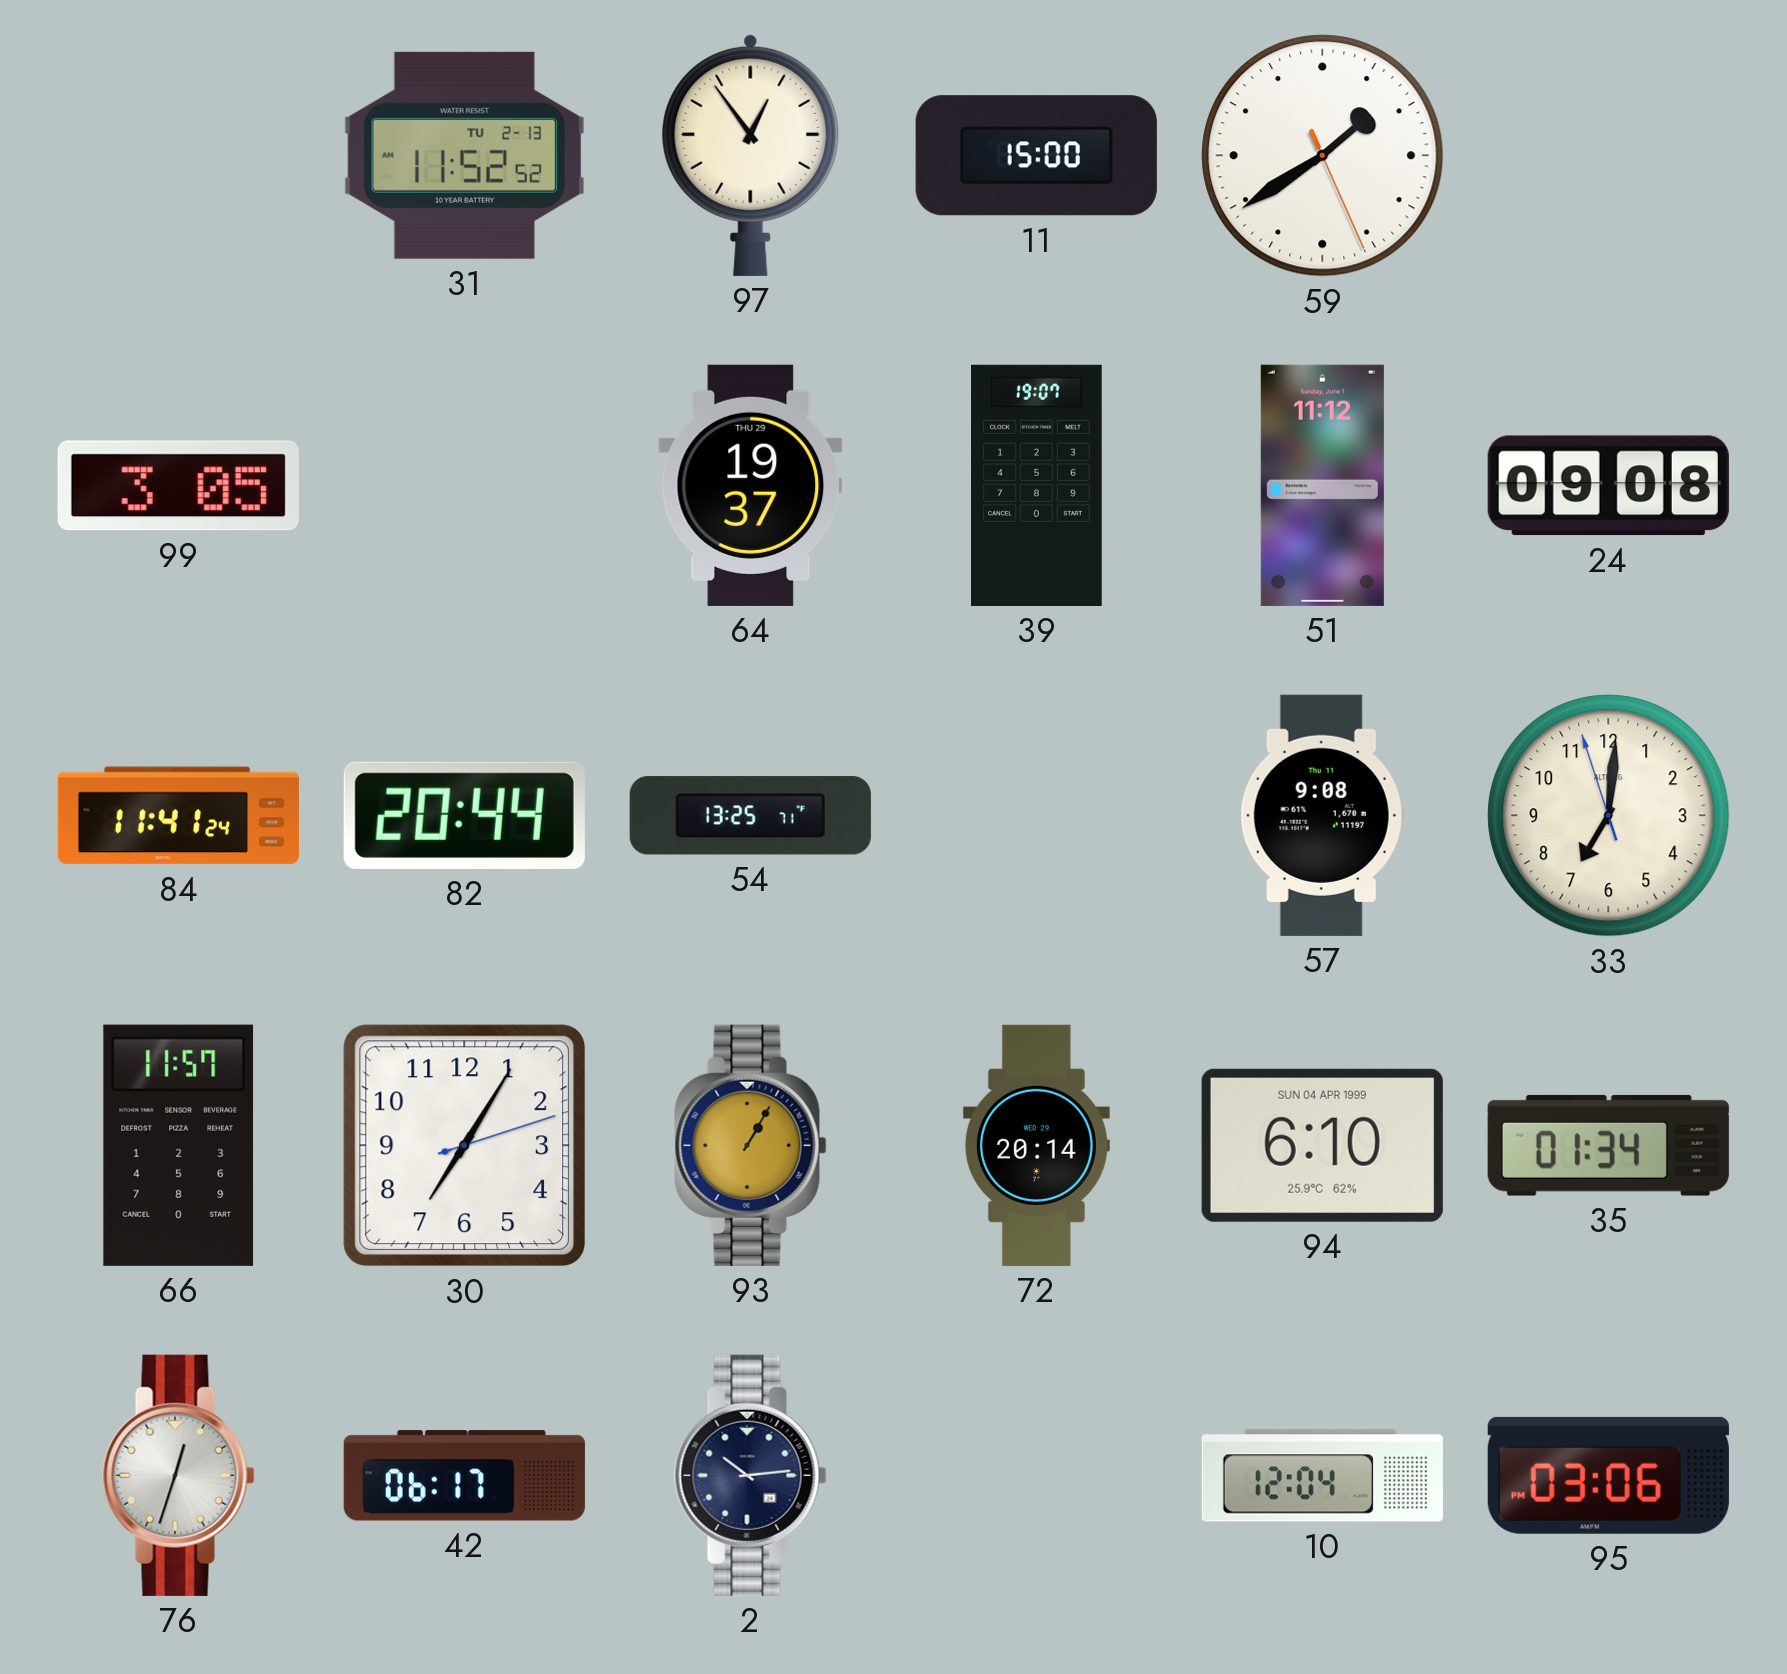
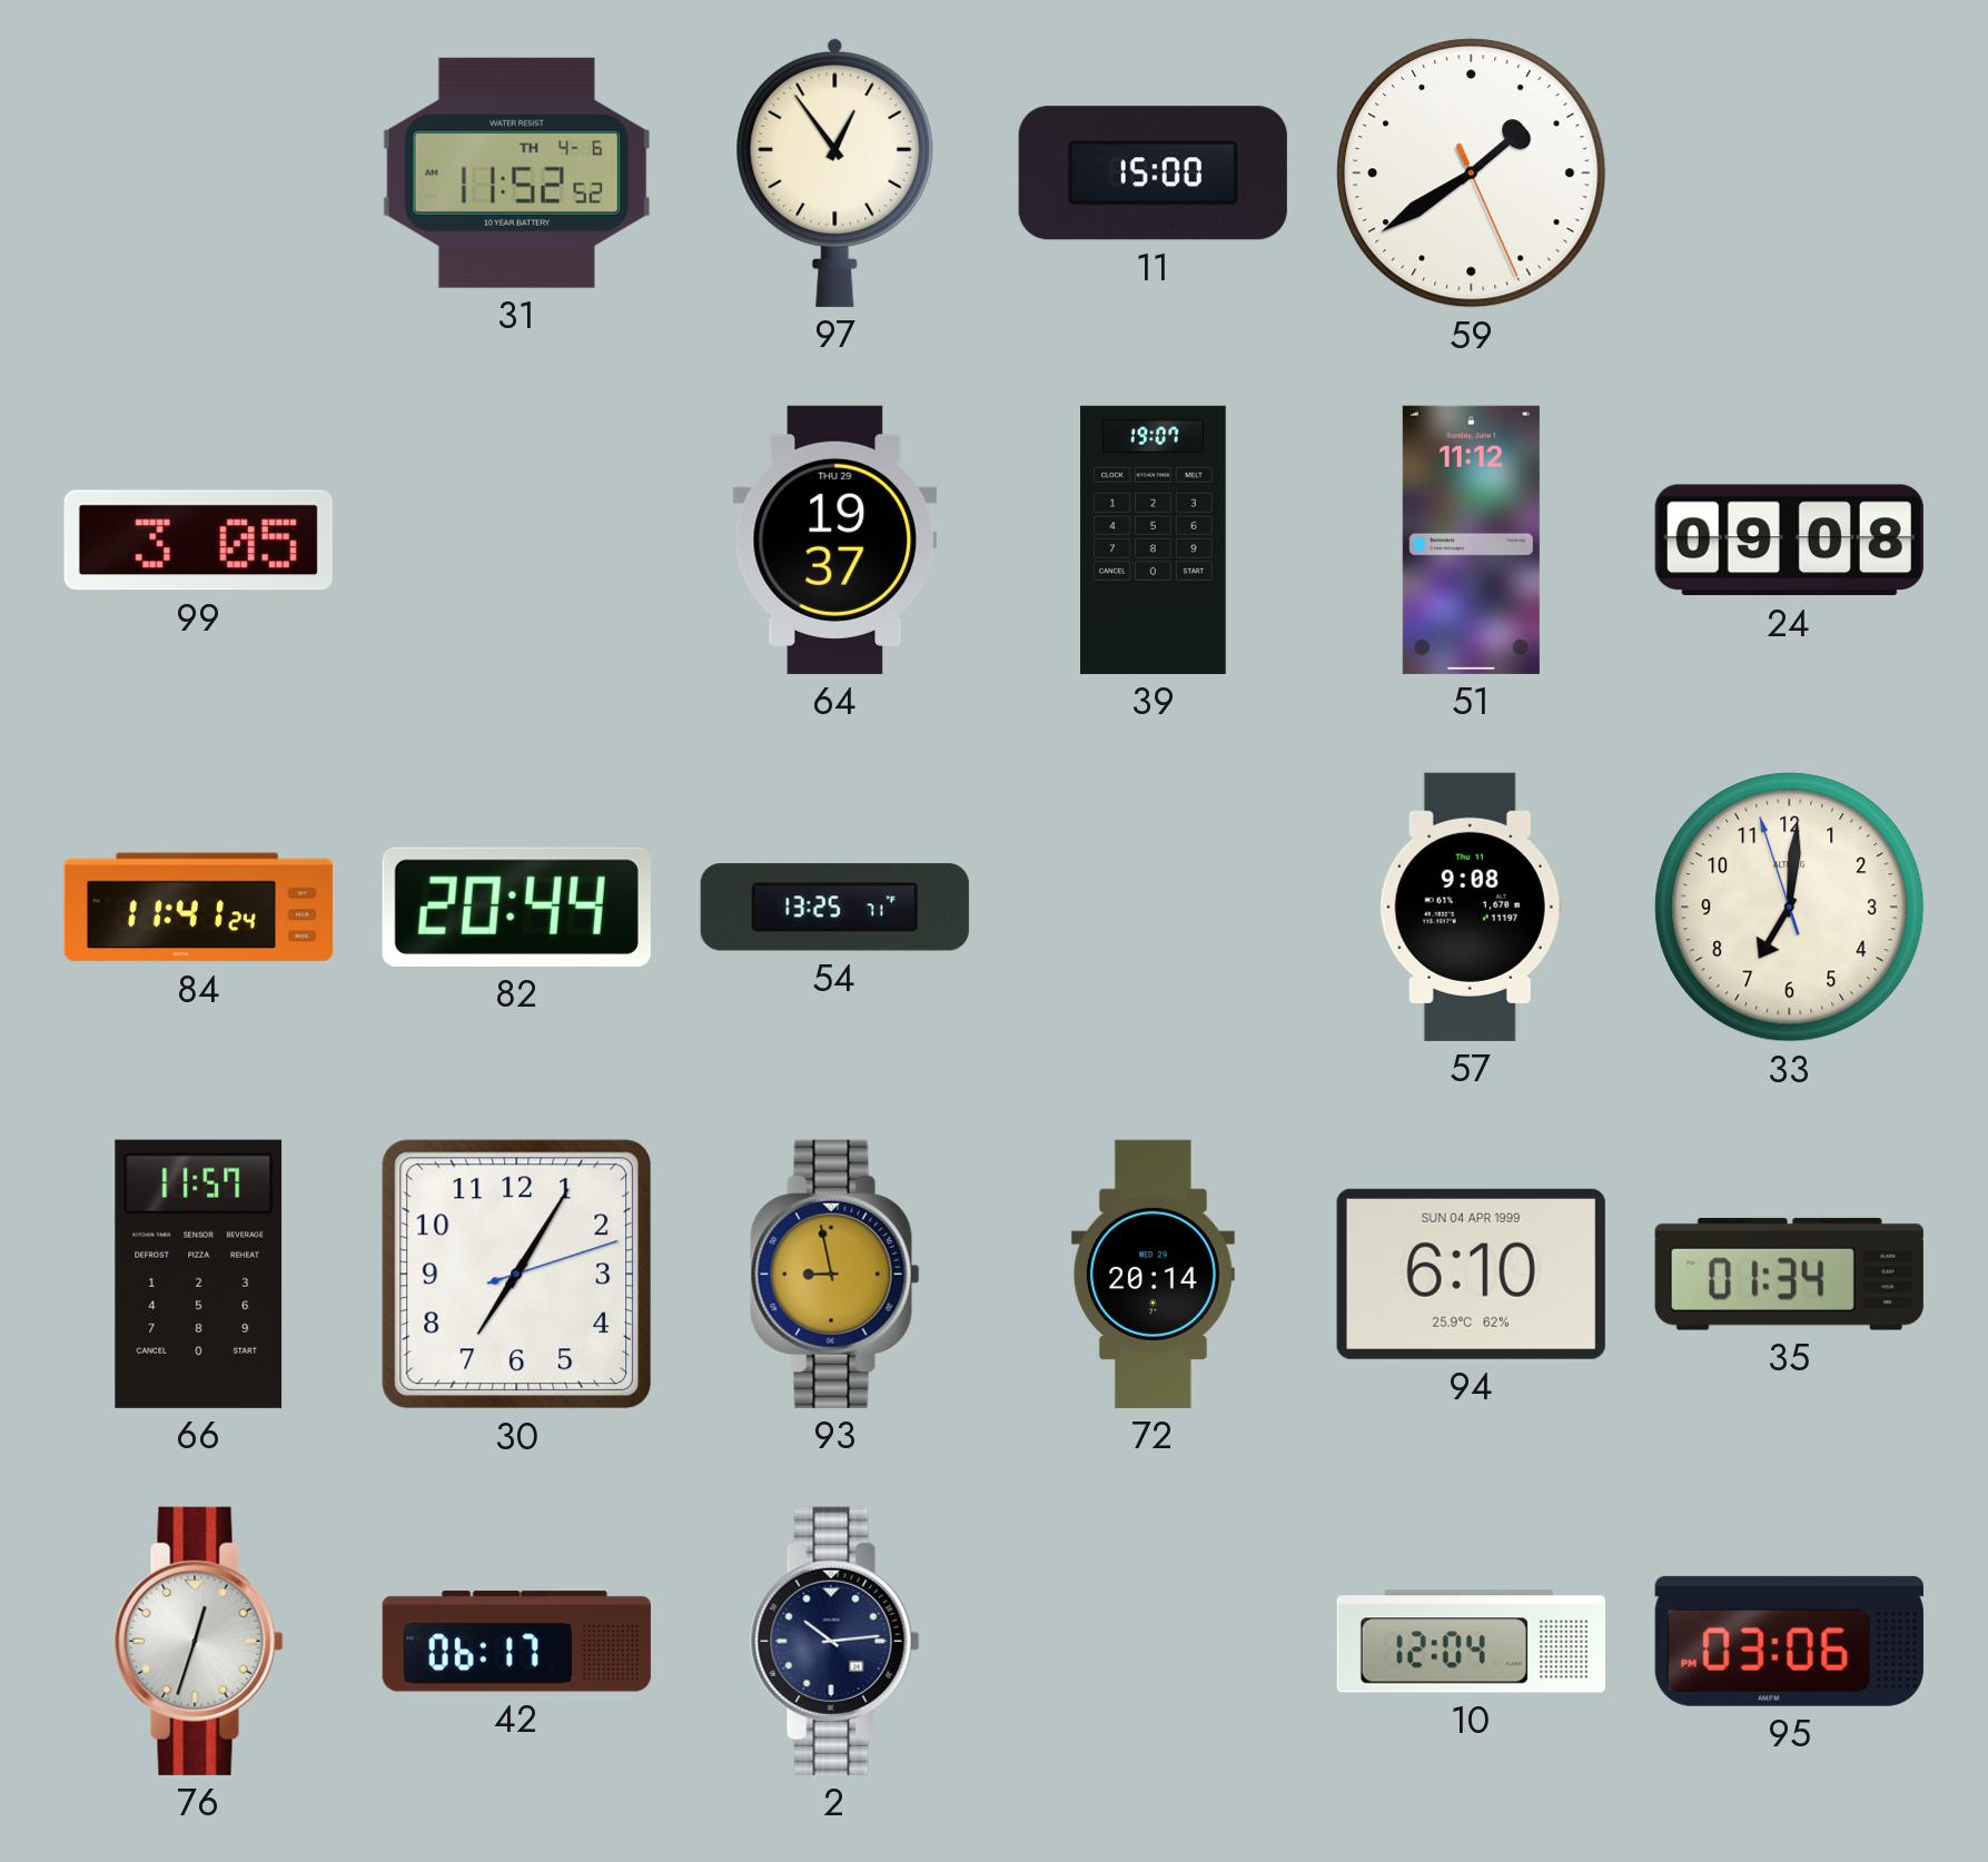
31 date: TU 2-13 -> TH 4-6 (516, 172)
93: 1:05 -> 8:58 (835, 1274)
